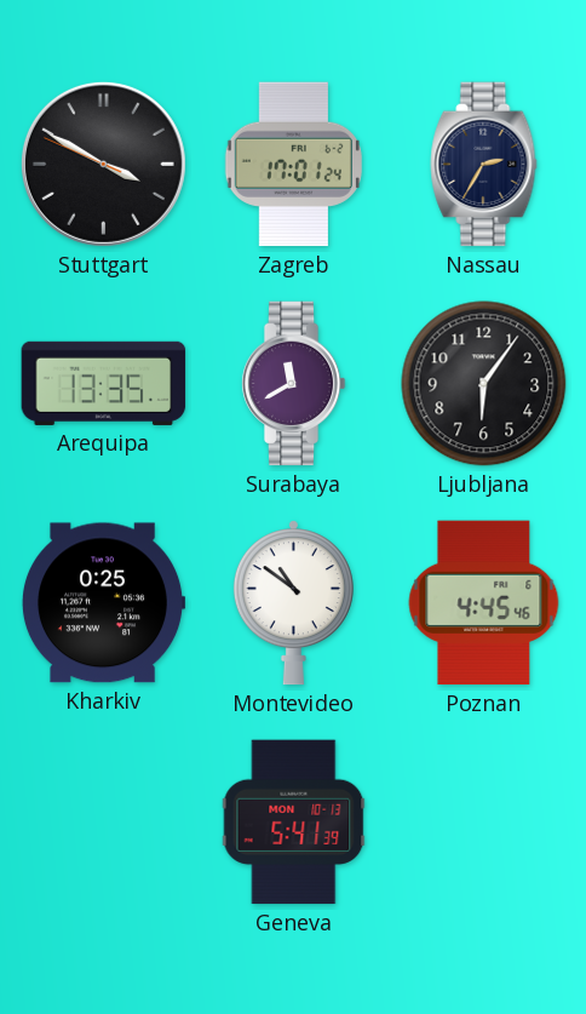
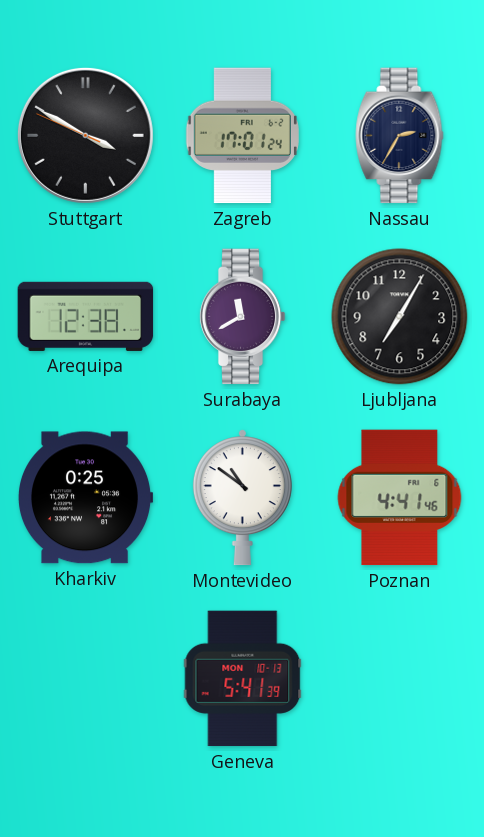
Arequipa: 13:35 -> 12:38 (86, 316)
Ljubljana: 6:06 -> 7:05 (400, 317)
Poznan: 4:45 -> 4:41 (400, 498)
